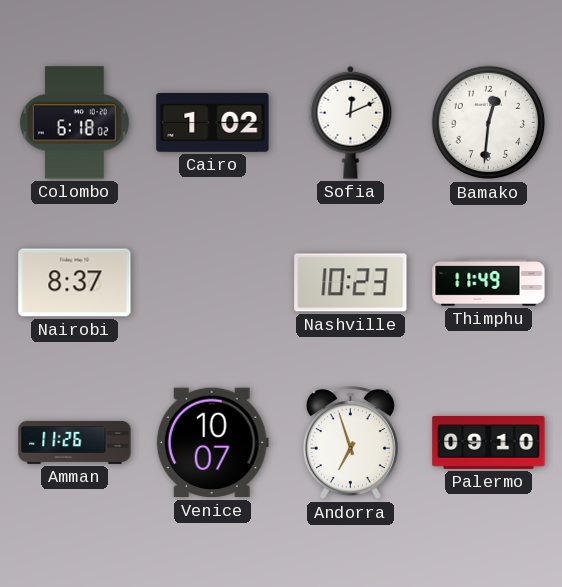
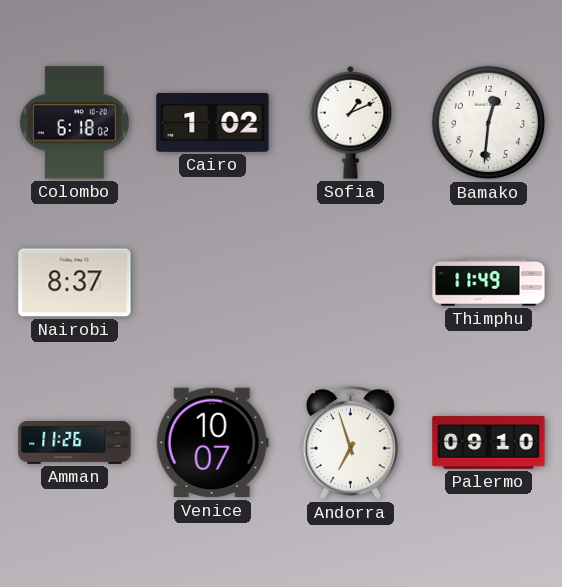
Sofia: 12:11 -> 1:11 (351, 122)
Nashville: 10:23 -> none (351, 283)
